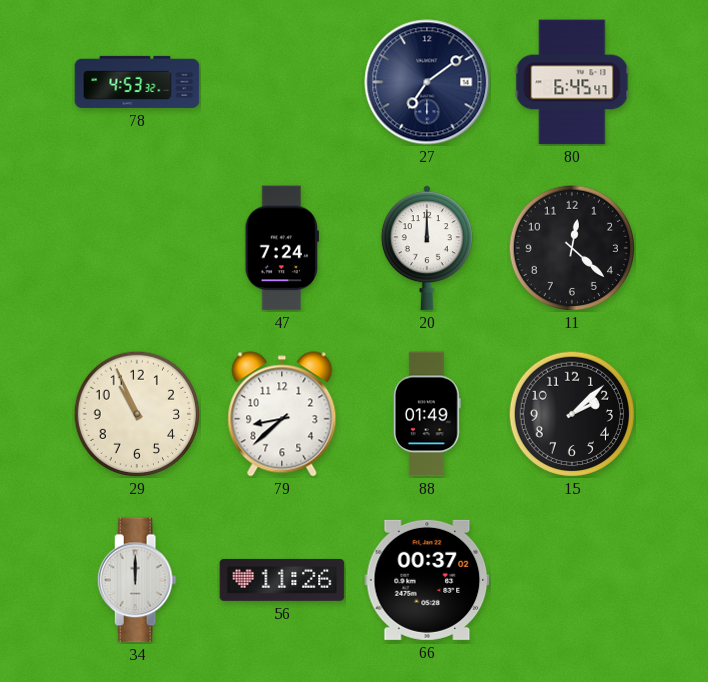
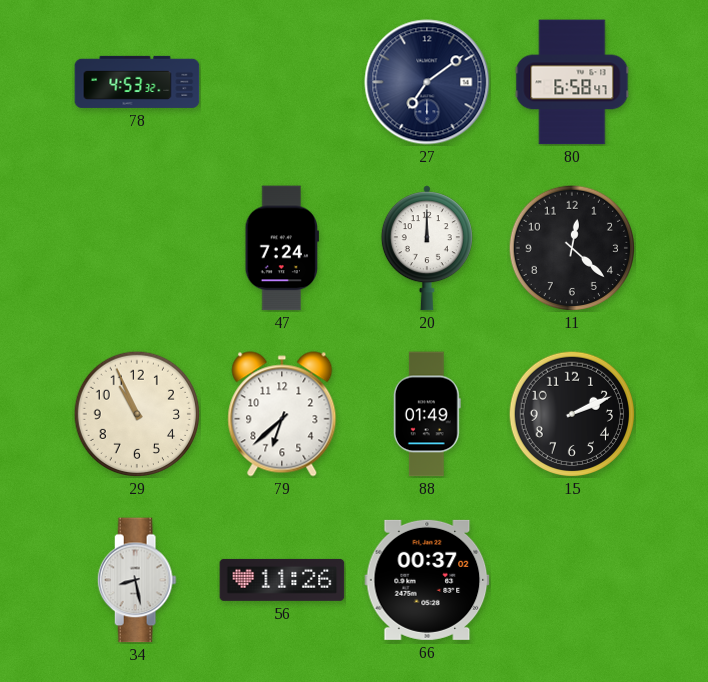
80: 6:45 -> 6:58 (572, 82)
79: 8:38 -> 6:38 (282, 414)
15: 2:08 -> 2:11 (571, 413)
34: 12:00 -> 8:28 (137, 580)
